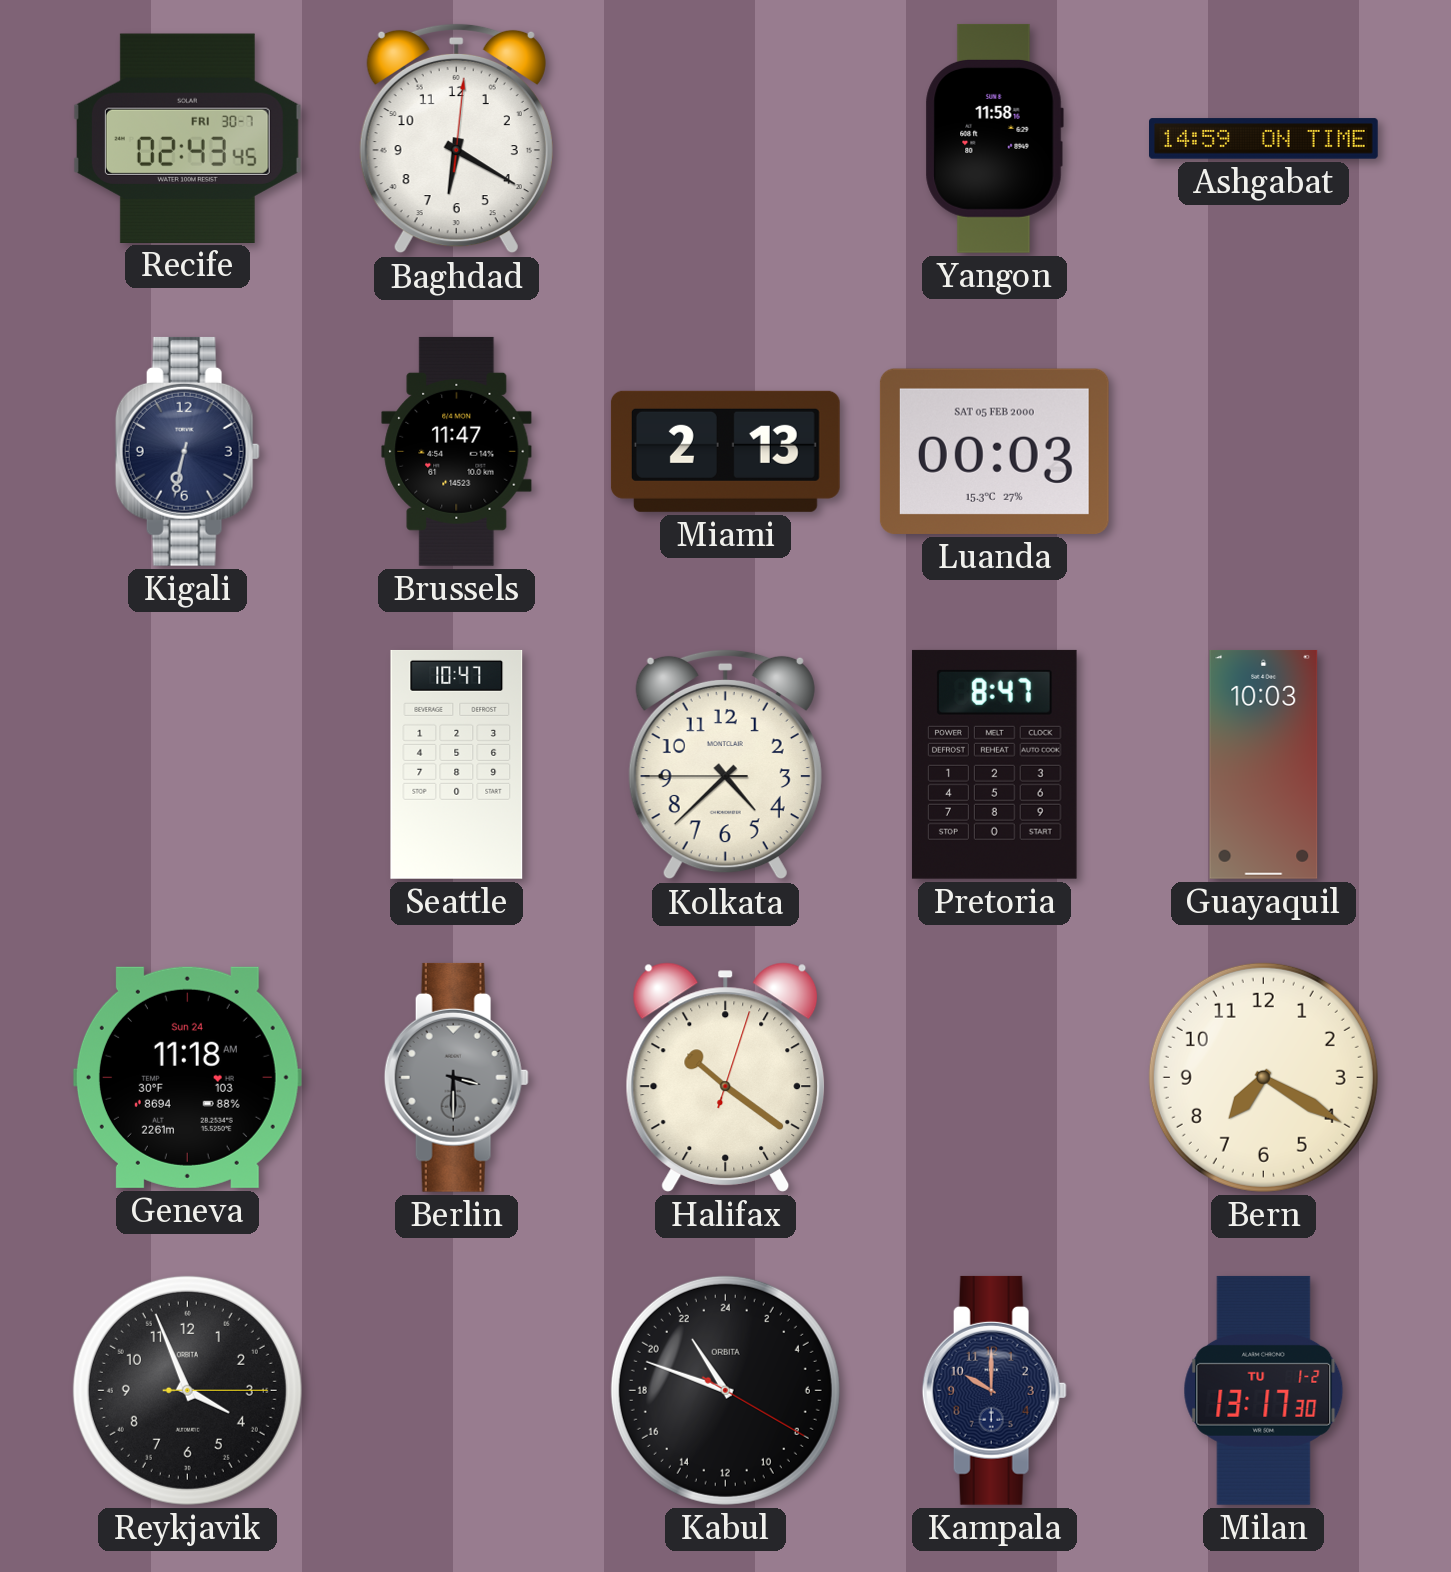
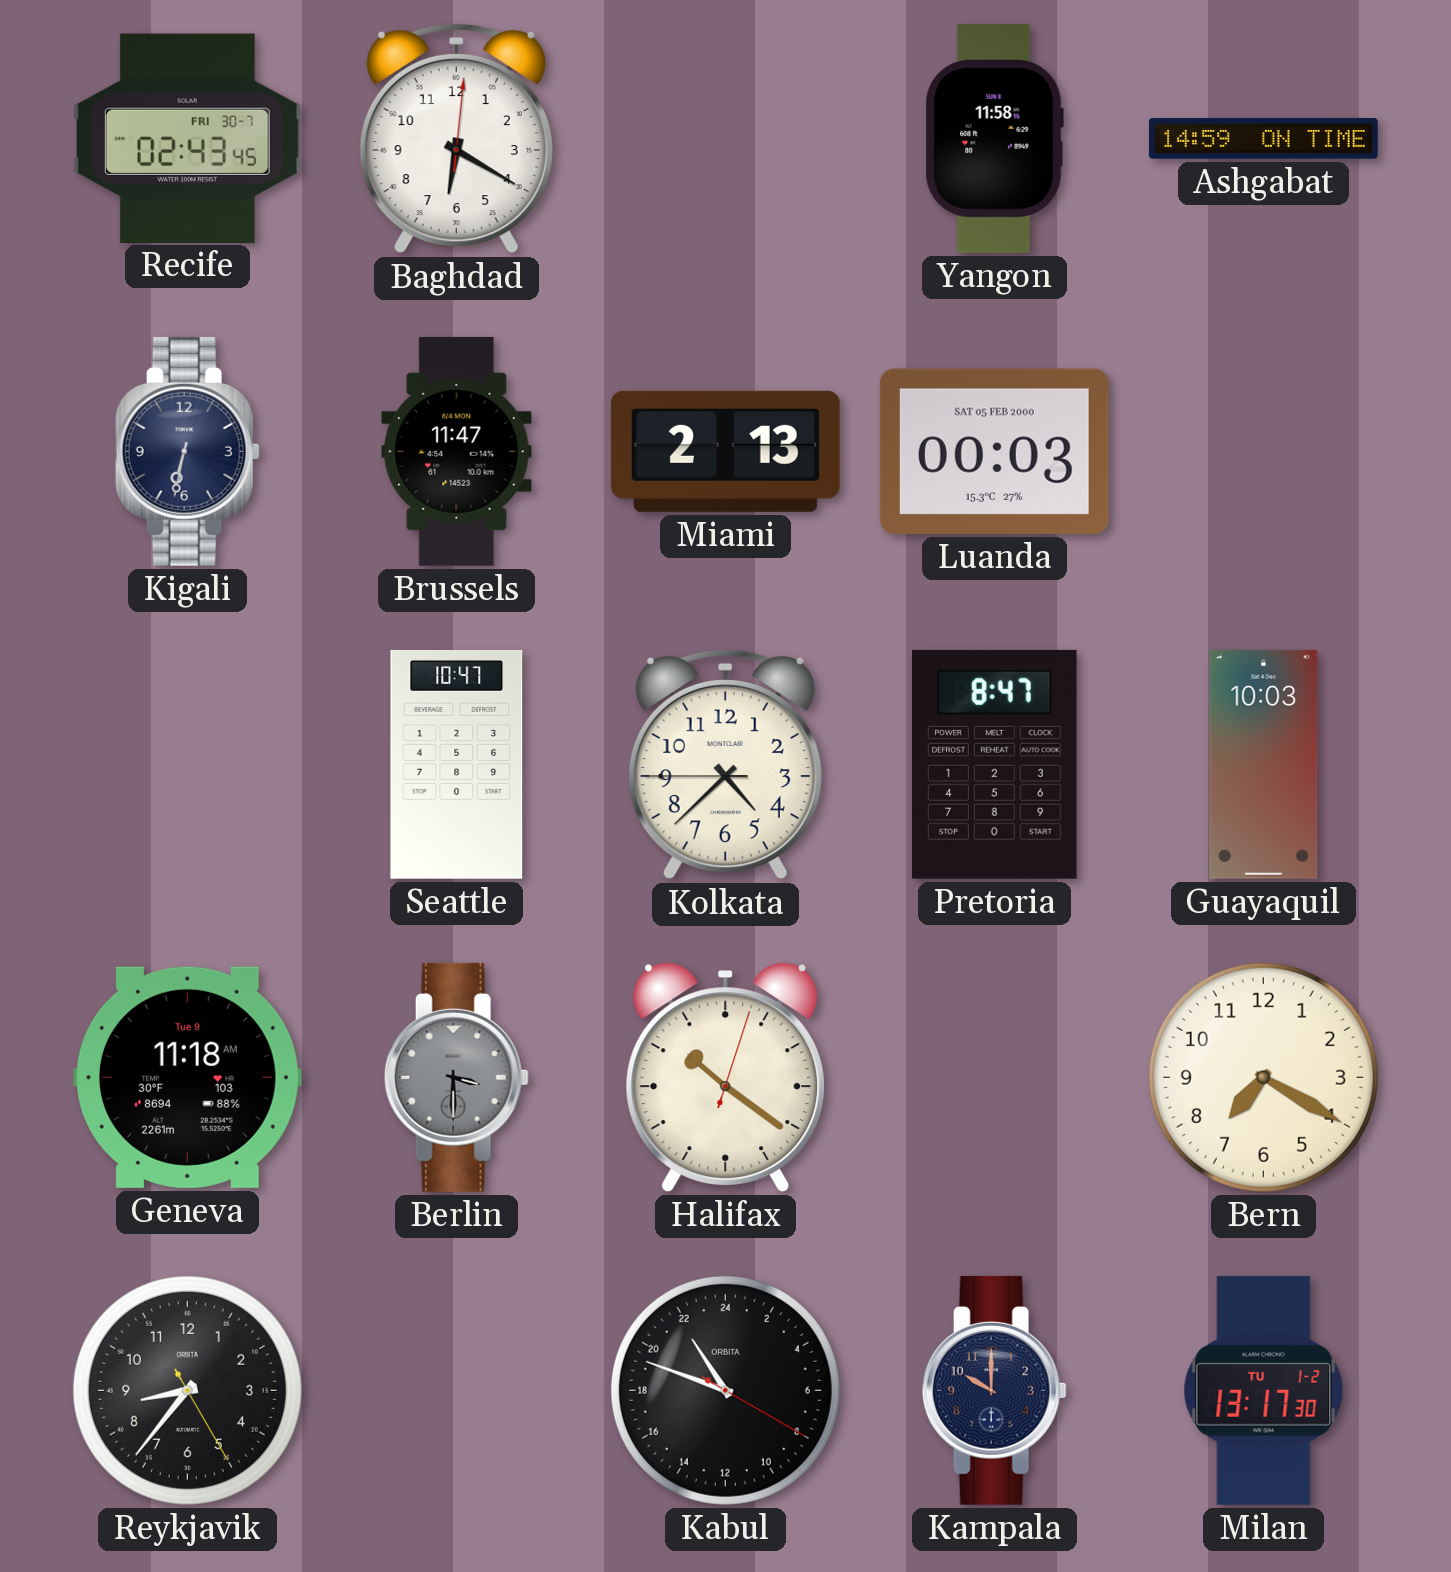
Geneva date: Sun 24 -> Tue 9 (187, 1077)
Reykjavik: 3:56 -> 8:36 (187, 1390)
